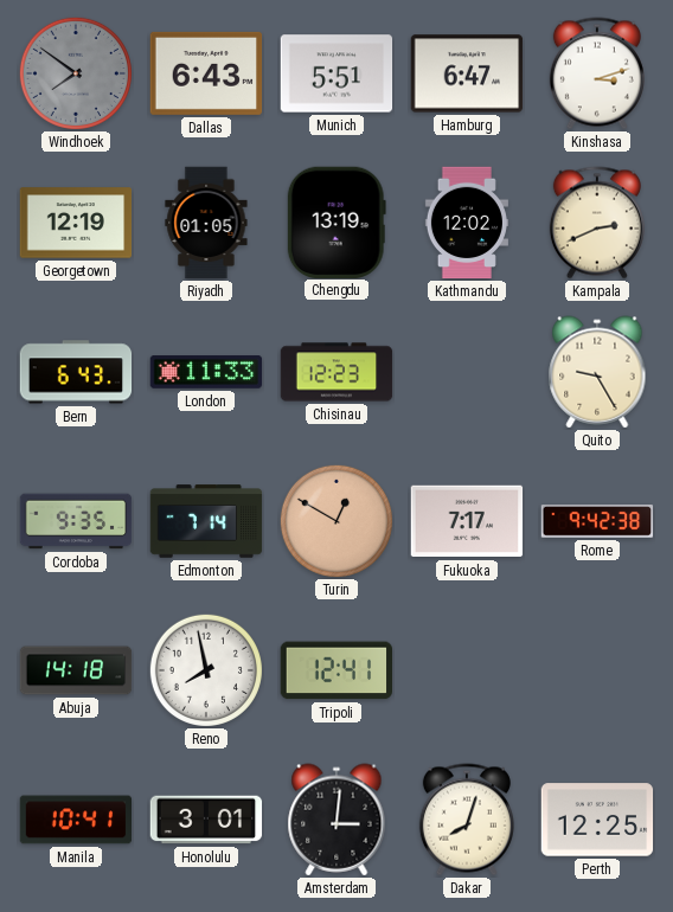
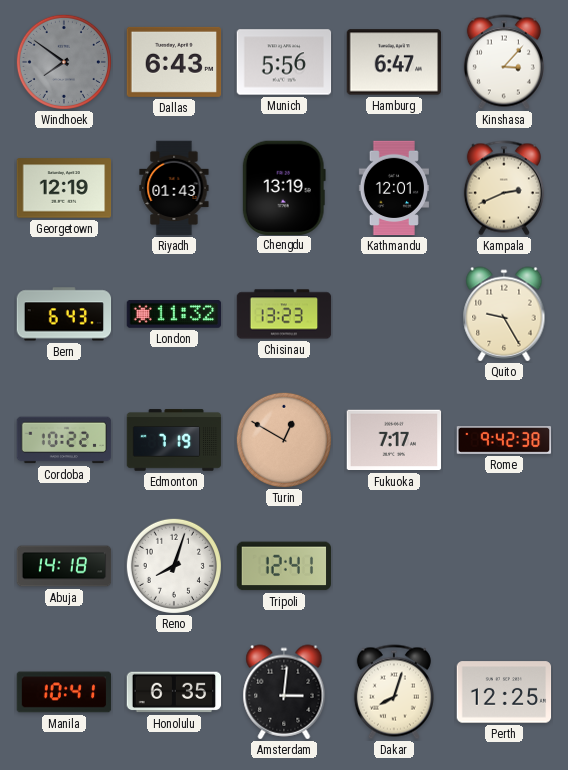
Munich: 5:51 -> 5:56 (284, 62)
Kinshasa: 3:12 -> 3:07 (504, 62)
Riyadh: 01:05 -> 01:43 (174, 188)
Kathmandu: 12:02 -> 12:01 (394, 188)
London: 11:33 -> 11:32 (174, 315)
Chisinau: 12:23 -> 13:23 (284, 314)
Cordoba: 9:35 -> 10:22 (64, 440)
Edmonton: 7:14 -> 7:19 (174, 440)
Reno: 7:58 -> 8:03 (174, 566)
Honolulu: 3:01 -> 6:35 (174, 692)
